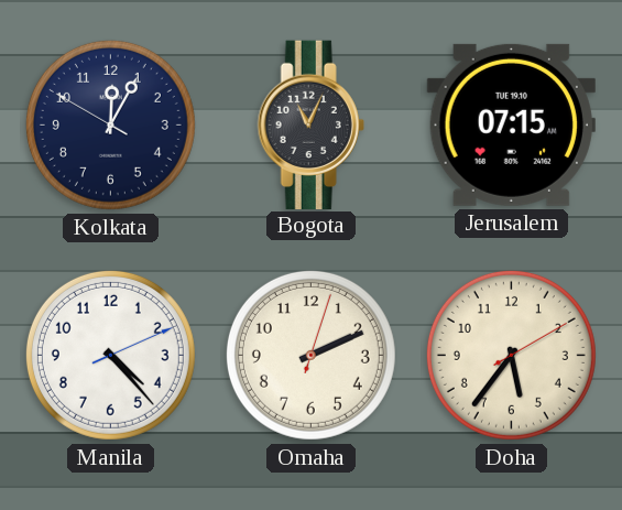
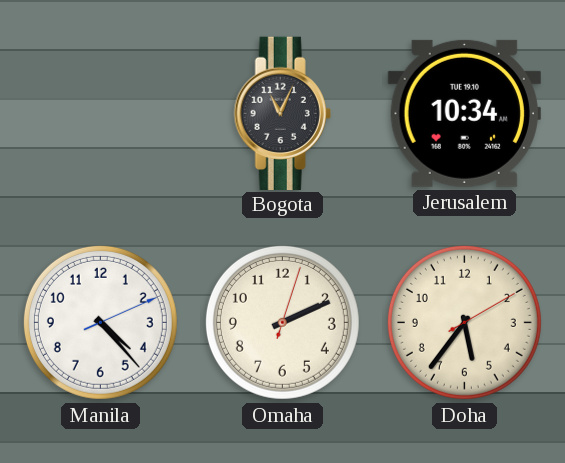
Kolkata: 12:04 -> none (110, 124)
Jerusalem: 07:15 -> 10:34 (464, 113)
